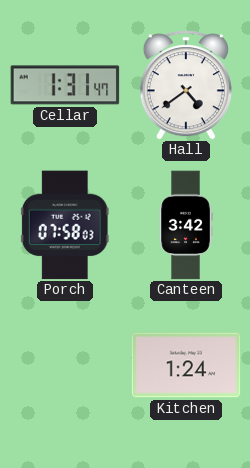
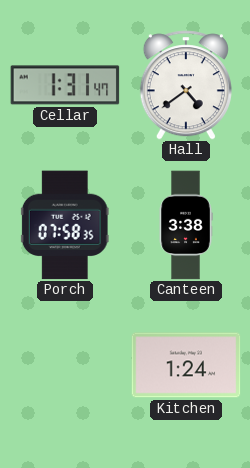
Porch: 07:58:03 -> 07:58:35 (65, 225)
Canteen: 3:42 -> 3:38 (186, 225)
